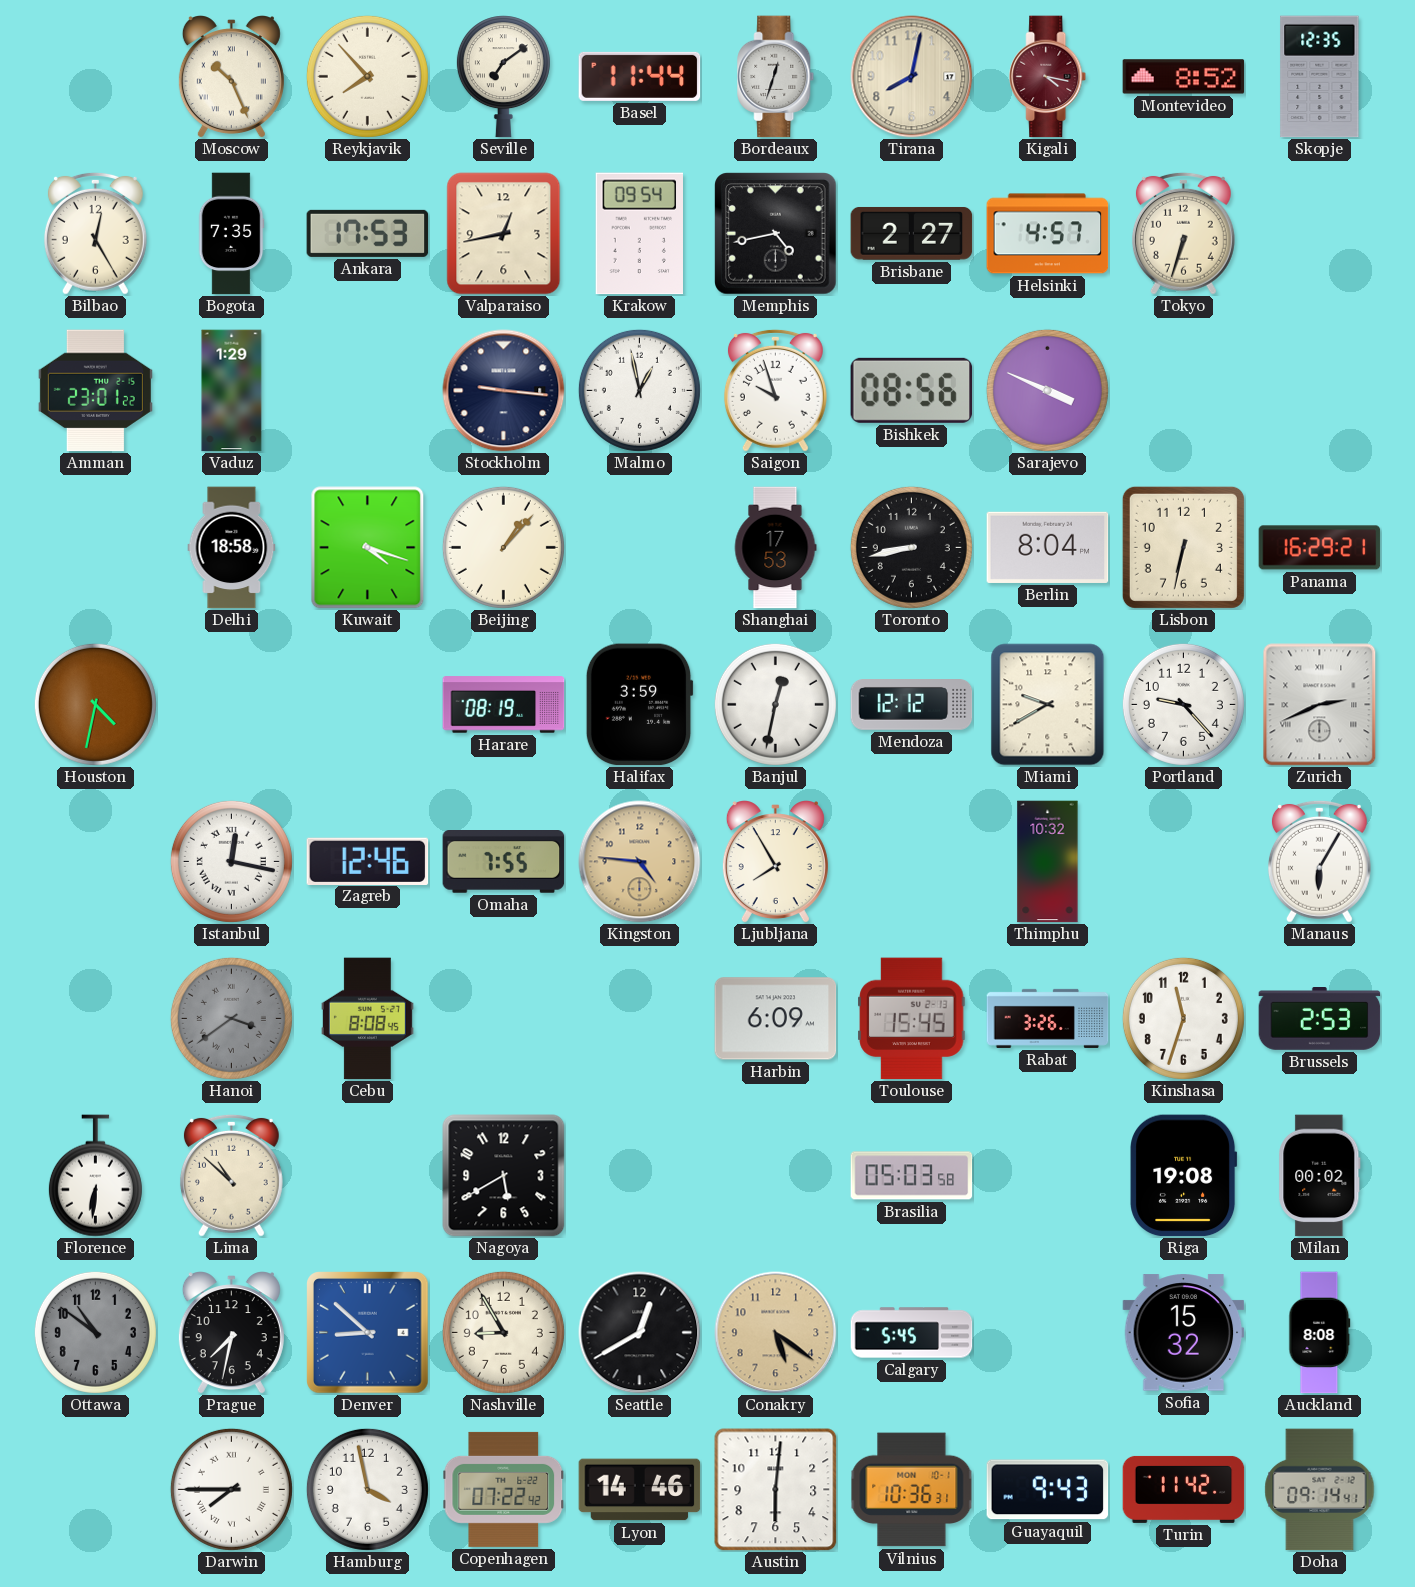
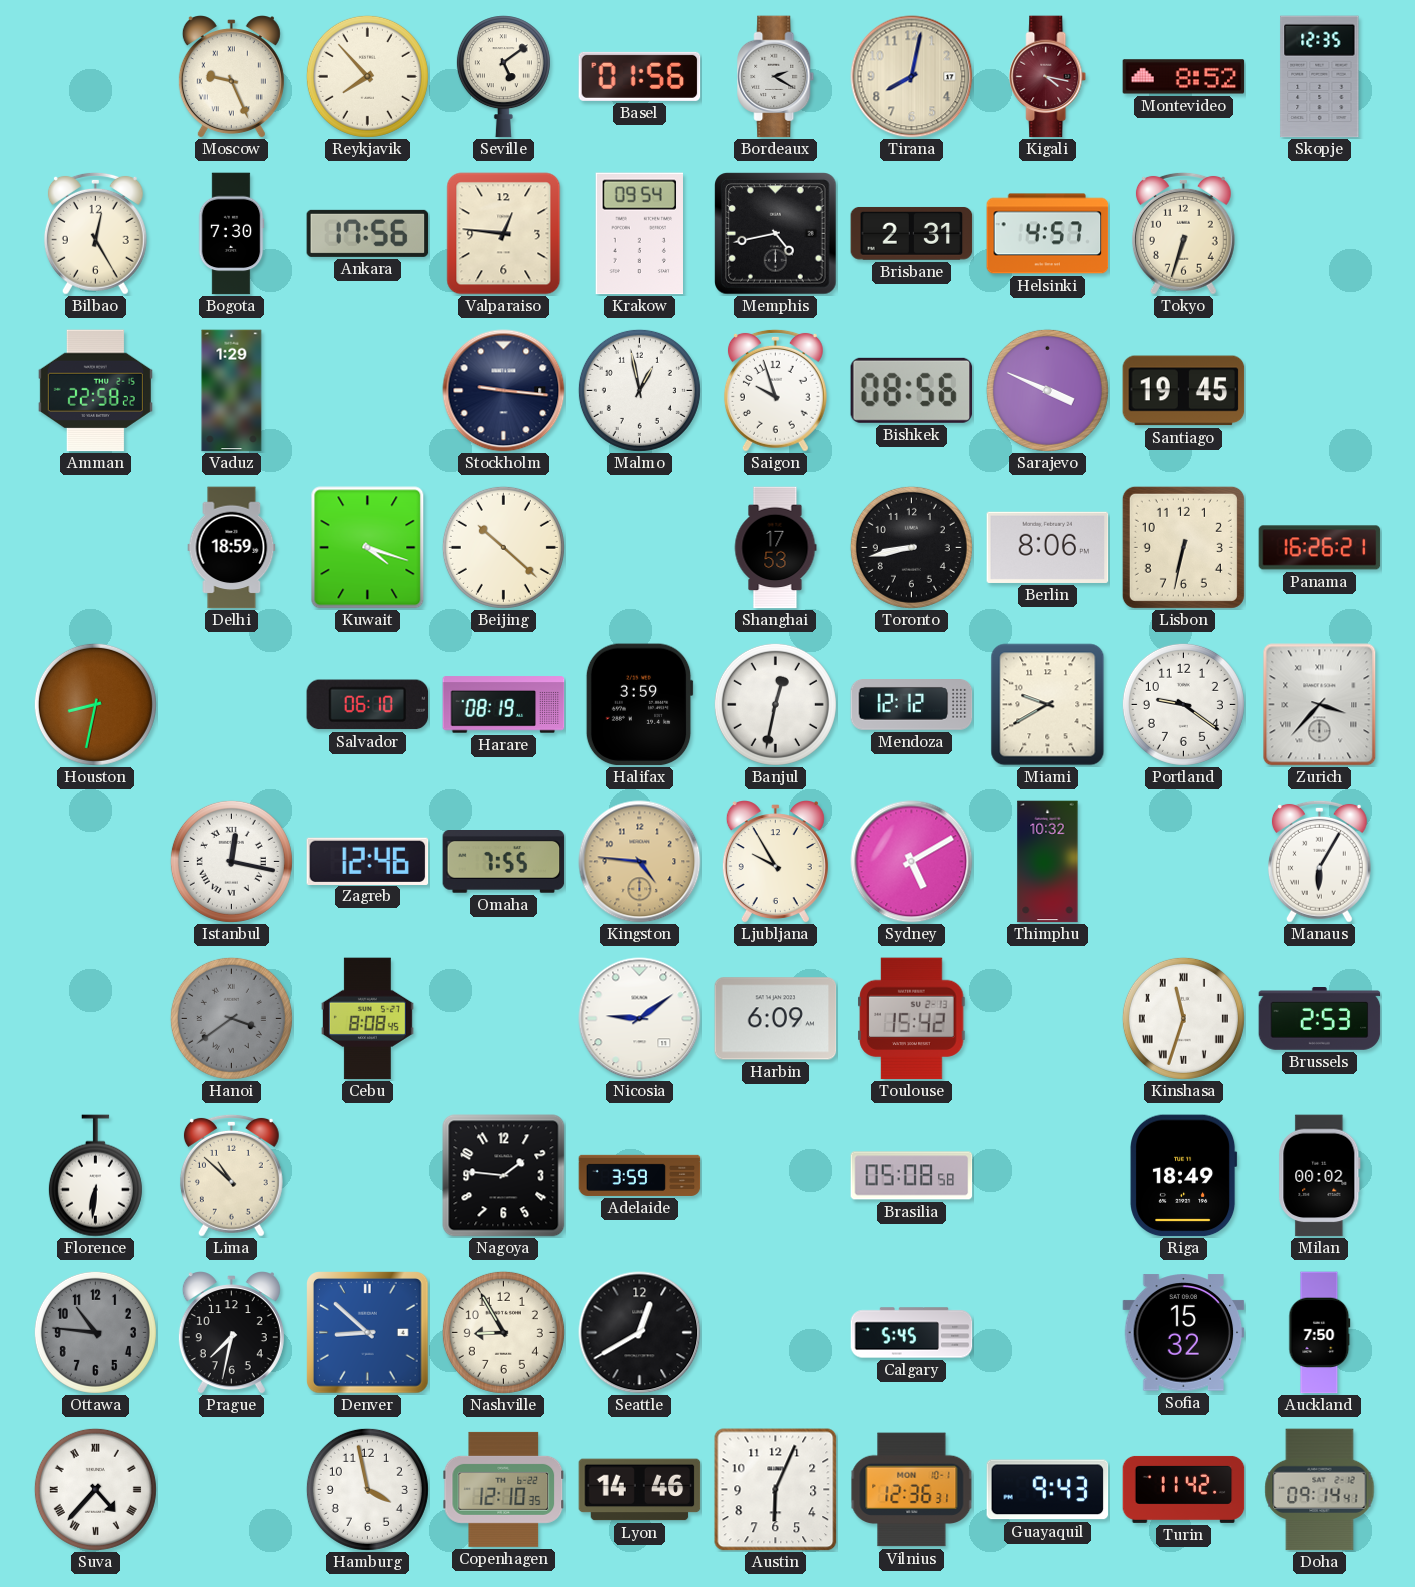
Moscow: 10:26 -> 9:26 (231, 77)
Seville: 7:09 -> 5:09 (503, 77)
Basel: 11:44 -> 01:56 (640, 76)
Bordeaux: 12:33 -> 2:20 (776, 77)
Bogota: 7:35 -> 7:30 (231, 234)
Ankara: 17:53 -> 17:56 (368, 233)
Valparaiso: 12:43 -> 12:46 (504, 234)
Brisbane: 2:27 -> 2:31 (912, 233)
Amman: 23:01 -> 22:58 (95, 391)
Santiago: none -> 19:45 (1184, 391)
Delhi: 18:58 -> 18:59 (232, 548)
Beijing: 1:07 -> 10:22 (503, 547)
Berlin: 8:04 -> 8:06 (1048, 547)
Panama: 16:29 -> 16:26 (1320, 548)
Houston: 4:32 -> 8:32 (95, 704)
Salvador: none -> 06:10 (368, 705)
Portland: 9:23 -> 9:21 (1183, 704)
Zurich: 2:41 -> 3:37 (1320, 705)
Ljubljana: 7:55 -> 9:55 (775, 862)
Sydney: none -> 5:10 (912, 862)
Nicosia: none -> 9:09 (640, 1019)
Toulouse: 15:45 -> 15:42 (912, 1019)
Rabat: 3:26 -> none (1048, 1018)
Kinshasa numerals: Arabic -> Roman (1183, 1018)
Nagoya: 5:40 -> 1:46 (504, 1176)
Adelaide: none -> 3:59 (640, 1175)
Brasilia: 05:03 -> 05:08 (912, 1176)
Riga: 19:08 -> 18:49 (1184, 1176)
Ottawa: 10:51 -> 10:46 (95, 1332)
Conakry: 5:21 -> none (776, 1333)
Auckland: 8:08 -> 7:50 (1320, 1333)
Suva: none -> 4:37 (95, 1489)
Darwin: 7:45 -> none (231, 1489)
Copenhagen: 07:22 -> 12:10 (504, 1489)
Austin: 6:01 -> 6:04 (776, 1490)
Vilnius: 10:36 -> 12:36 (912, 1490)
